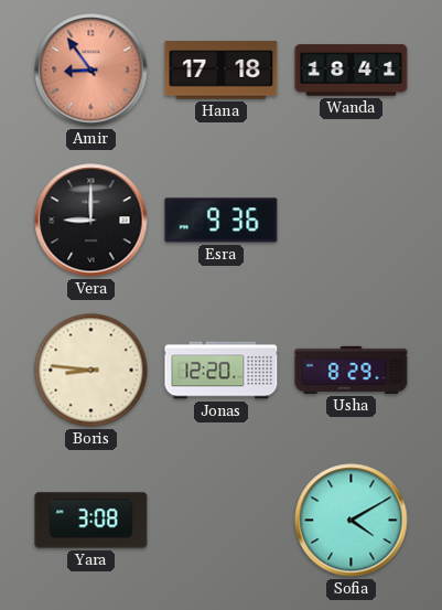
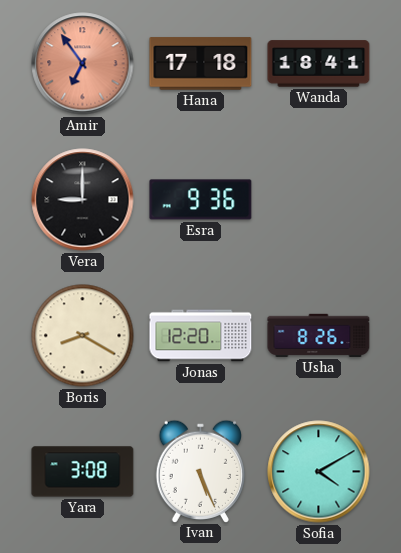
Amir: 8:54 -> 6:54 (83, 64)
Boris: 8:46 -> 8:20 (83, 336)
Usha: 8:29 -> 8:26 (319, 335)
Ivan: none -> 5:26 (200, 471)
